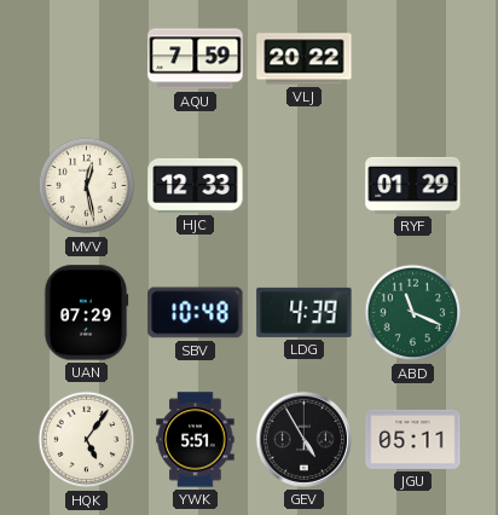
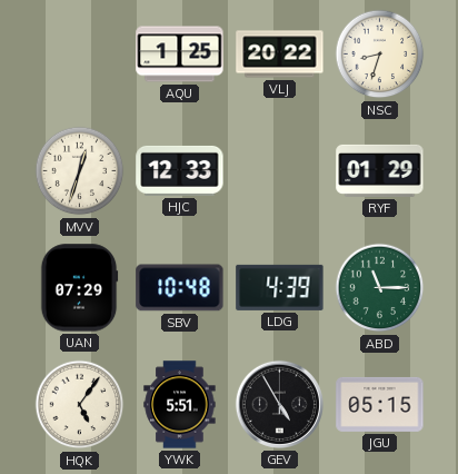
AQU: 7:59 -> 1:25 (180, 55)
NSC: none -> 8:33 (380, 55)
MVV: 12:28 -> 12:33 (80, 171)
ABD: 11:19 -> 11:15 (380, 288)
JGU: 05:11 -> 05:15 (380, 404)
